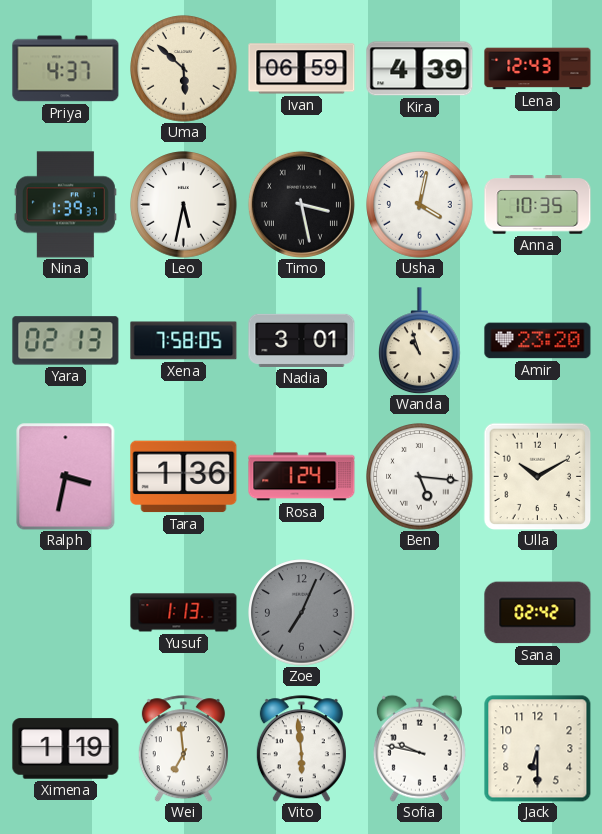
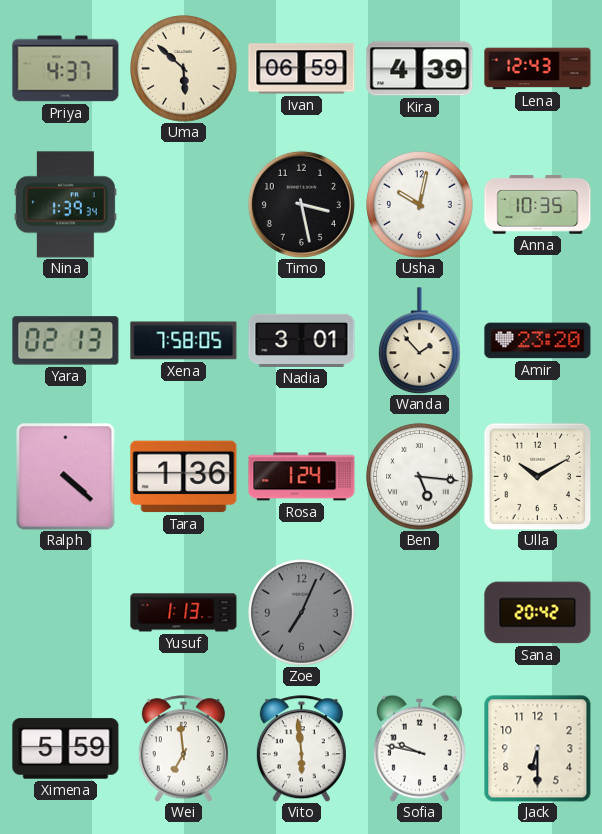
Nina: 1:39:37 -> 1:39:34 (65, 205)
Leo: 5:32 -> none (184, 205)
Timo numerals: Roman -> Arabic (301, 204)
Usha: 4:02 -> 10:02 (420, 205)
Wanda: 10:57 -> 1:53 (420, 341)
Ralph: 3:32 -> 4:22 (66, 477)
Sana: 02:42 -> 20:42 (538, 613)
Ximena: 1:19 -> 5:59 (66, 749)
